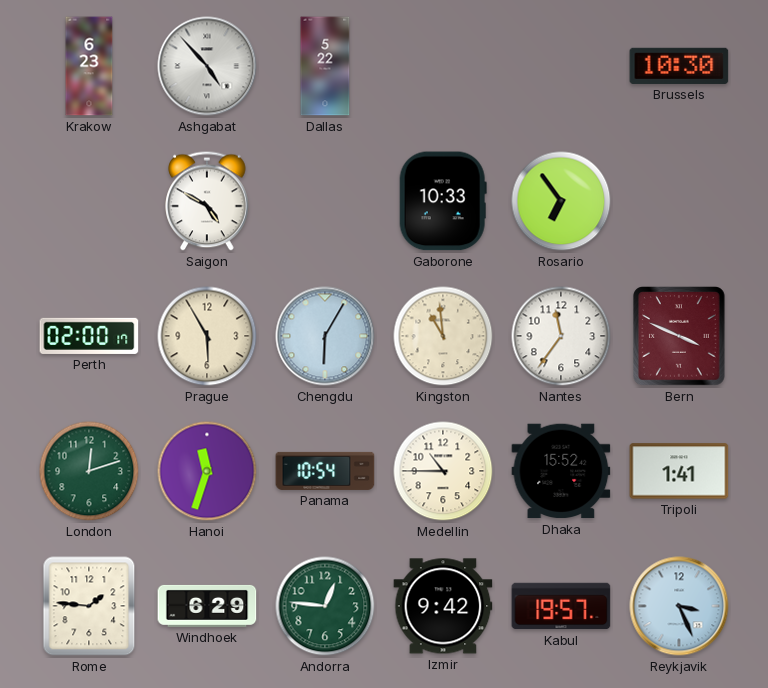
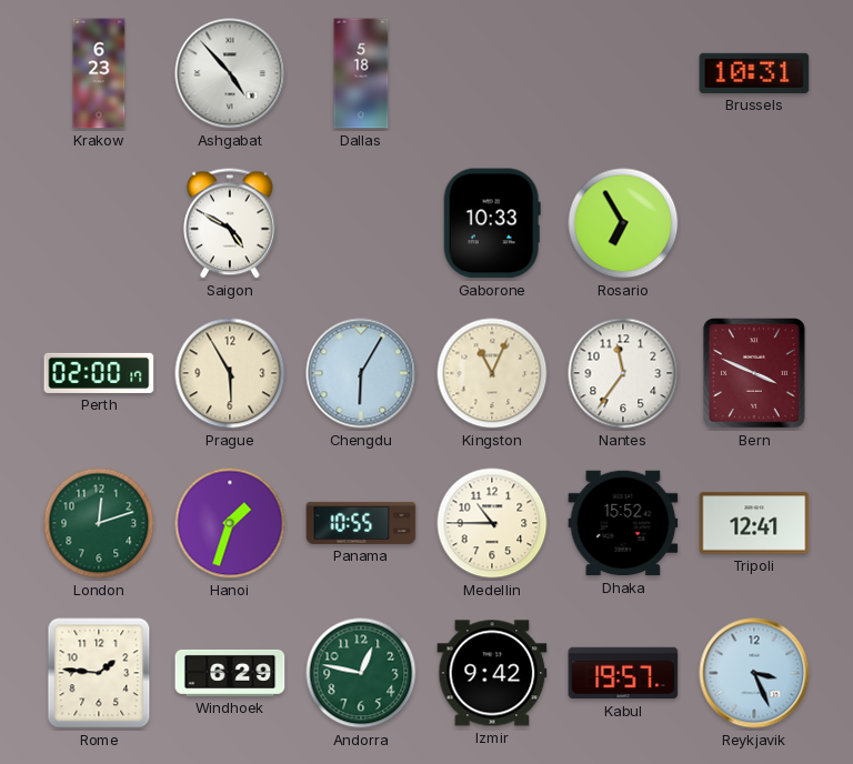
Dallas: 5:22 -> 5:18 (361, 73)
Brussels: 10:30 -> 10:31 (754, 73)
Rosario: 6:54 -> 6:55 (623, 223)
Kingston: 10:59 -> 11:04 (492, 373)
Hanoi: 11:33 -> 1:33 (230, 523)
Panama: 10:54 -> 10:55 (361, 523)
Tripoli: 1:41 -> 12:41 (754, 523)
Andorra: 12:46 -> 12:47 (361, 673)
